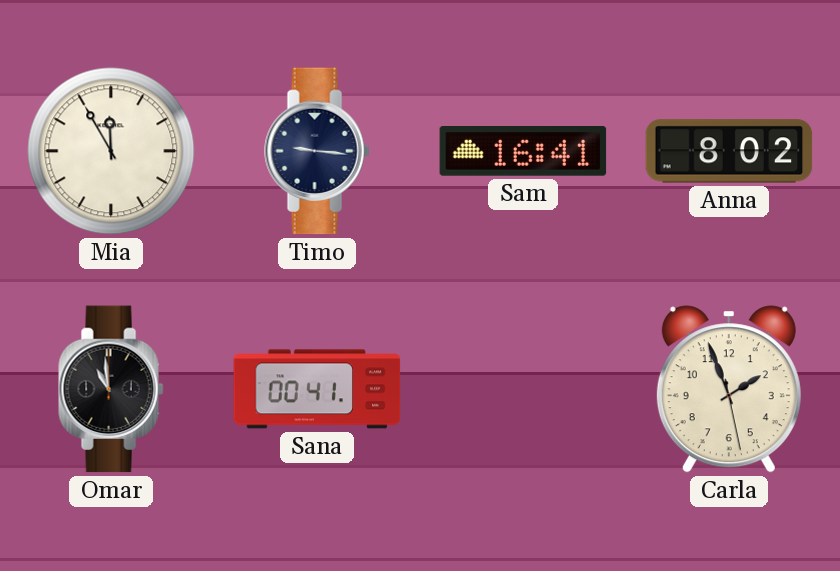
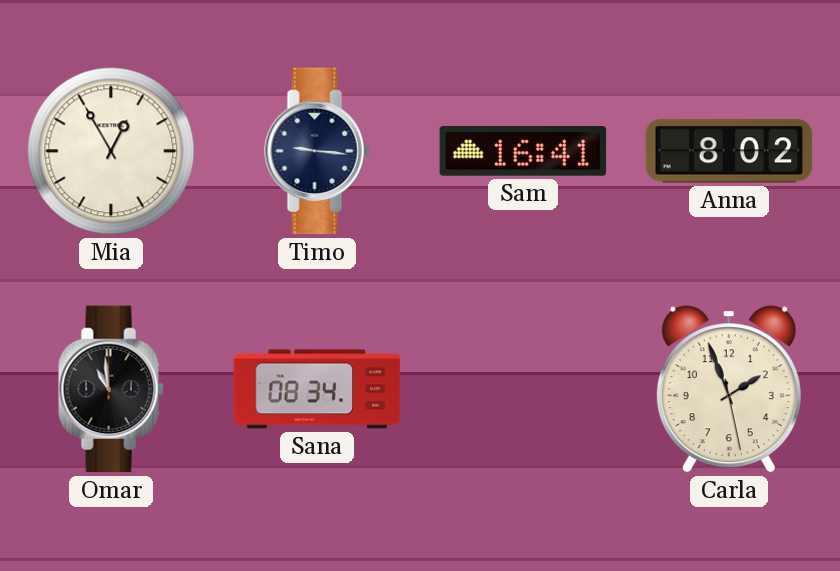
Mia: 11:55 -> 12:55 (111, 151)
Sana: 00:41 -> 08:34 (317, 389)
